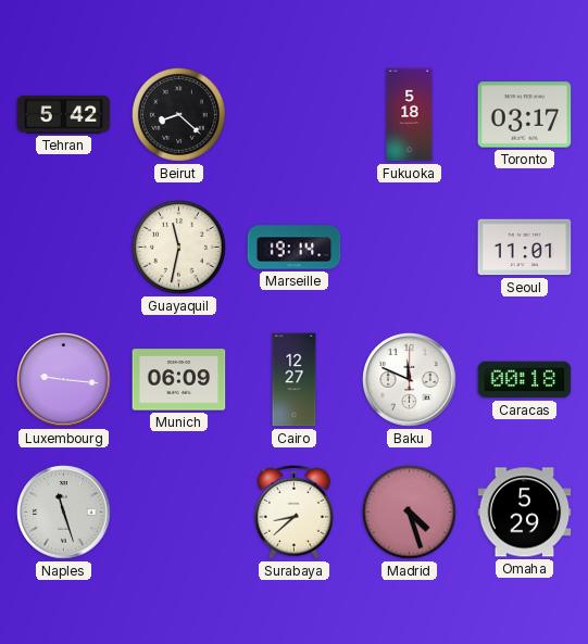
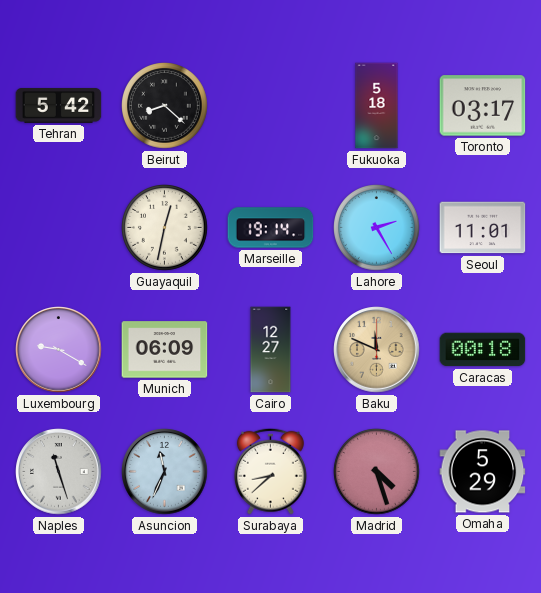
Guayaquil: 11:32 -> 12:32 (165, 228)
Lahore: none -> 2:25 (377, 228)
Luxembourg: 9:16 -> 9:20 (59, 350)
Baku dial: white -> champagne (377, 350)
Asuncion: none -> 11:34 (165, 472)
